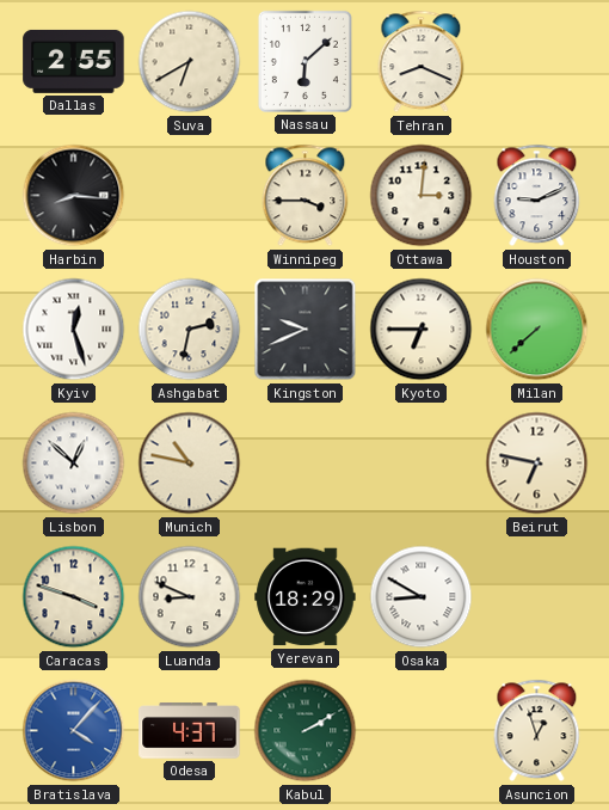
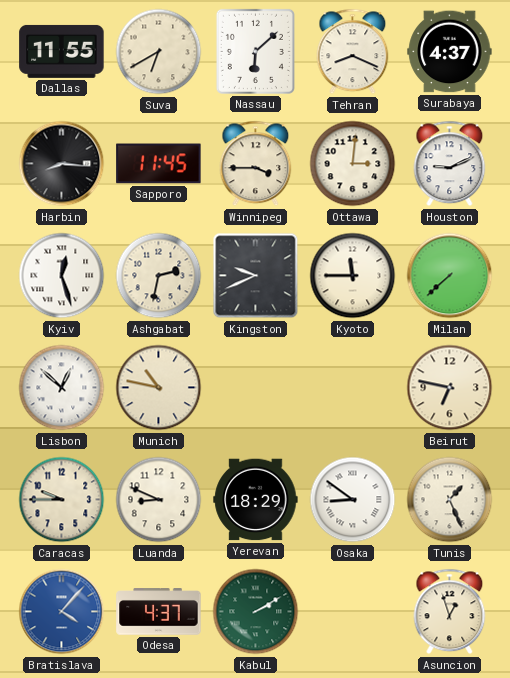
Dallas: 2:55 -> 11:55 (62, 51)
Surabaya: none -> 4:37 (450, 52)
Sapporo: none -> 11:45 (159, 164)
Kyoto: 6:45 -> 11:45 (353, 276)
Caracas: 3:48 -> 9:45 (62, 500)
Osaka: 8:50 -> 8:51 (353, 500)
Tunis: none -> 1:26 (450, 500)
